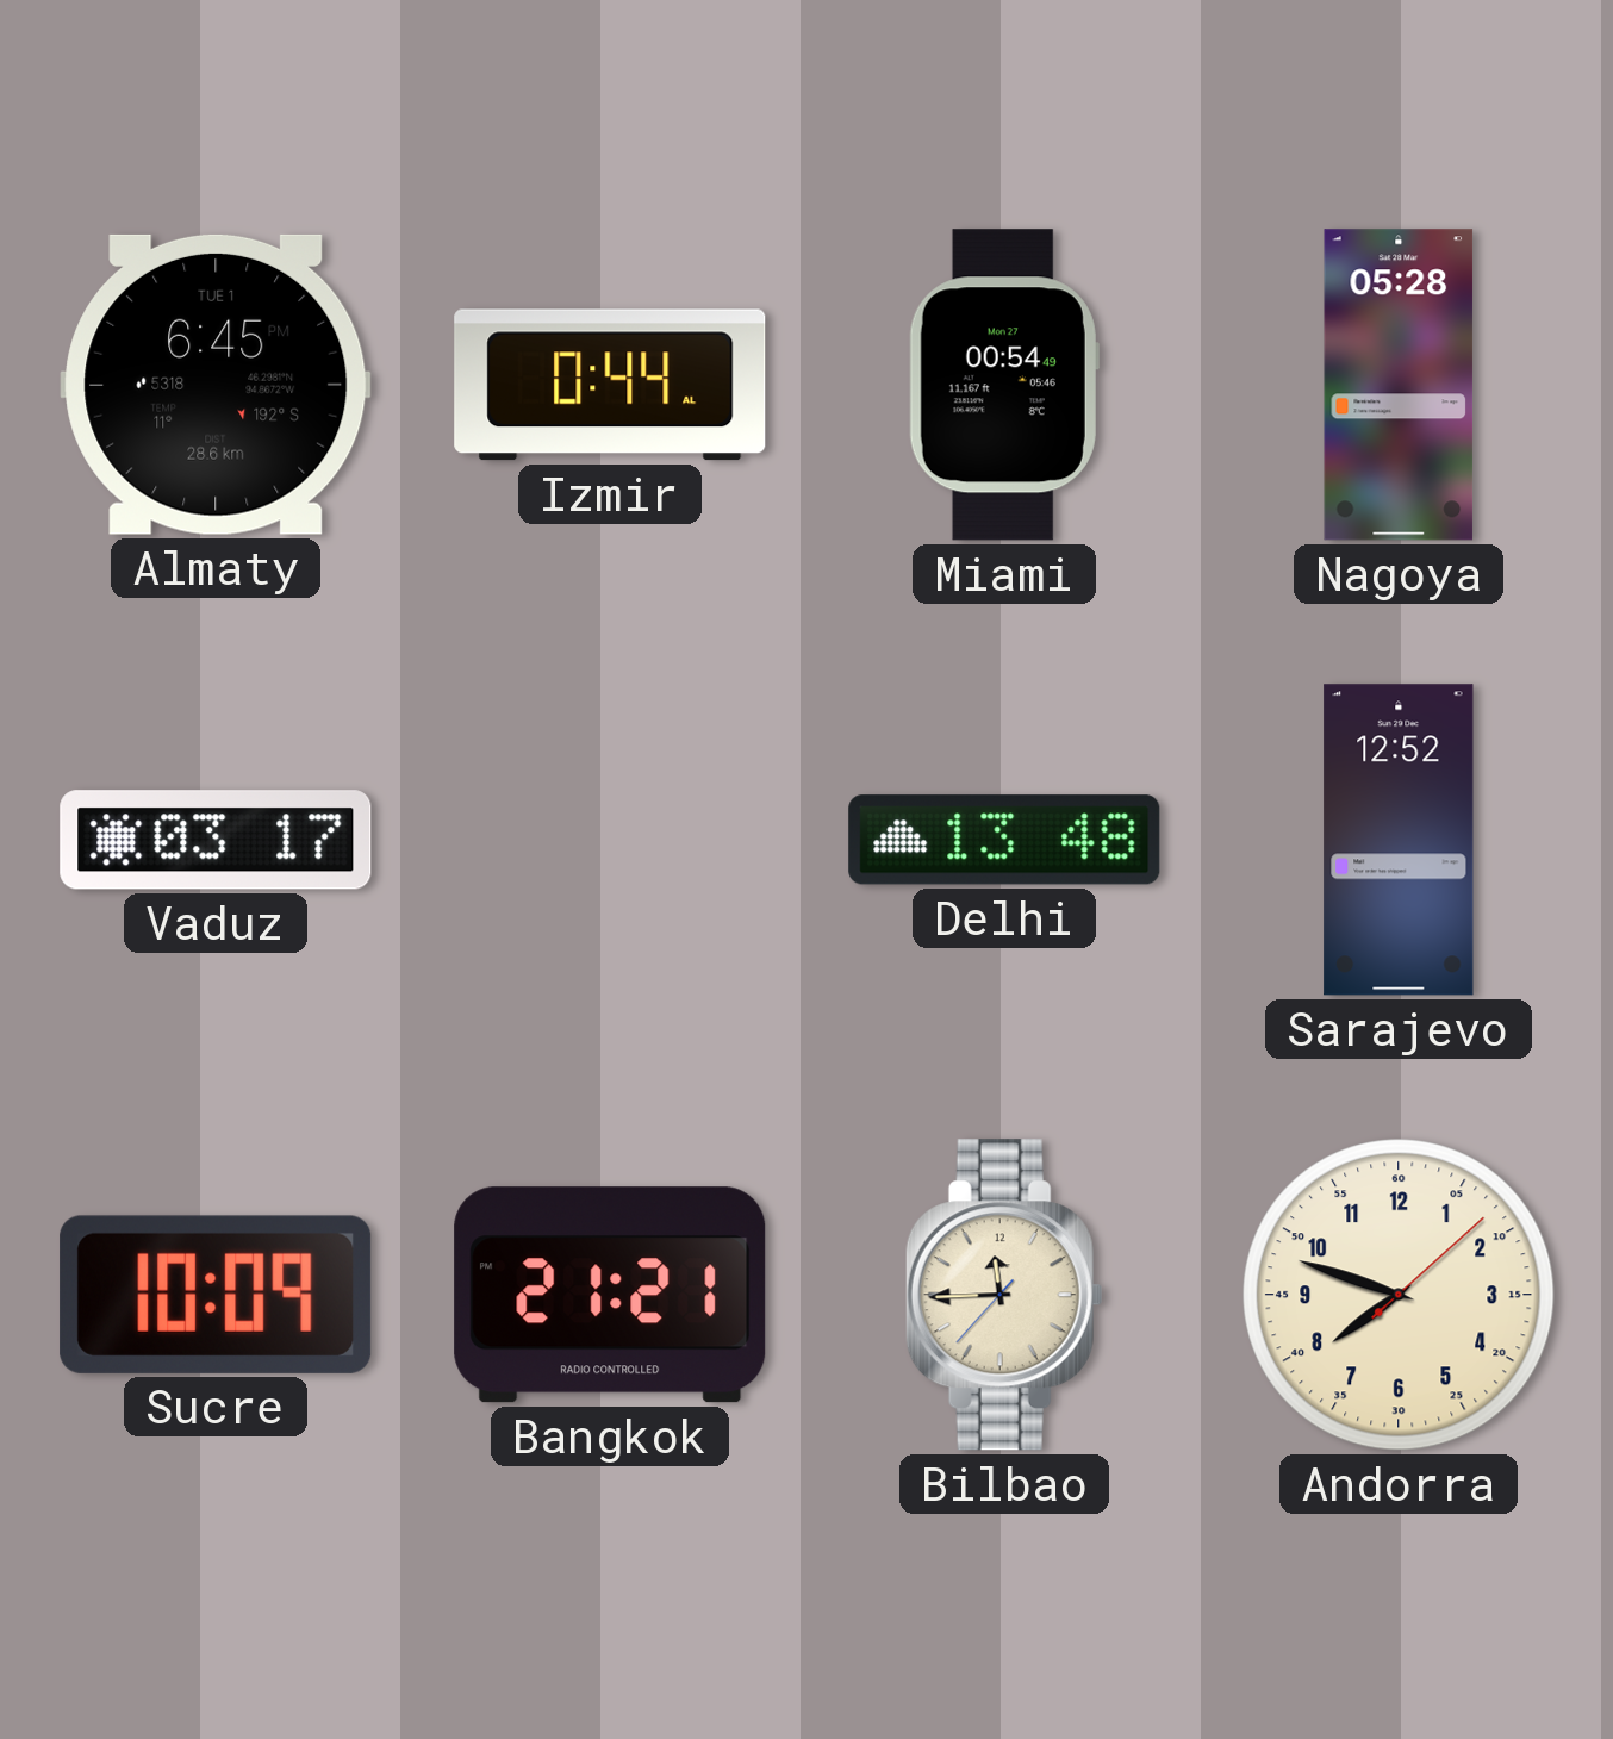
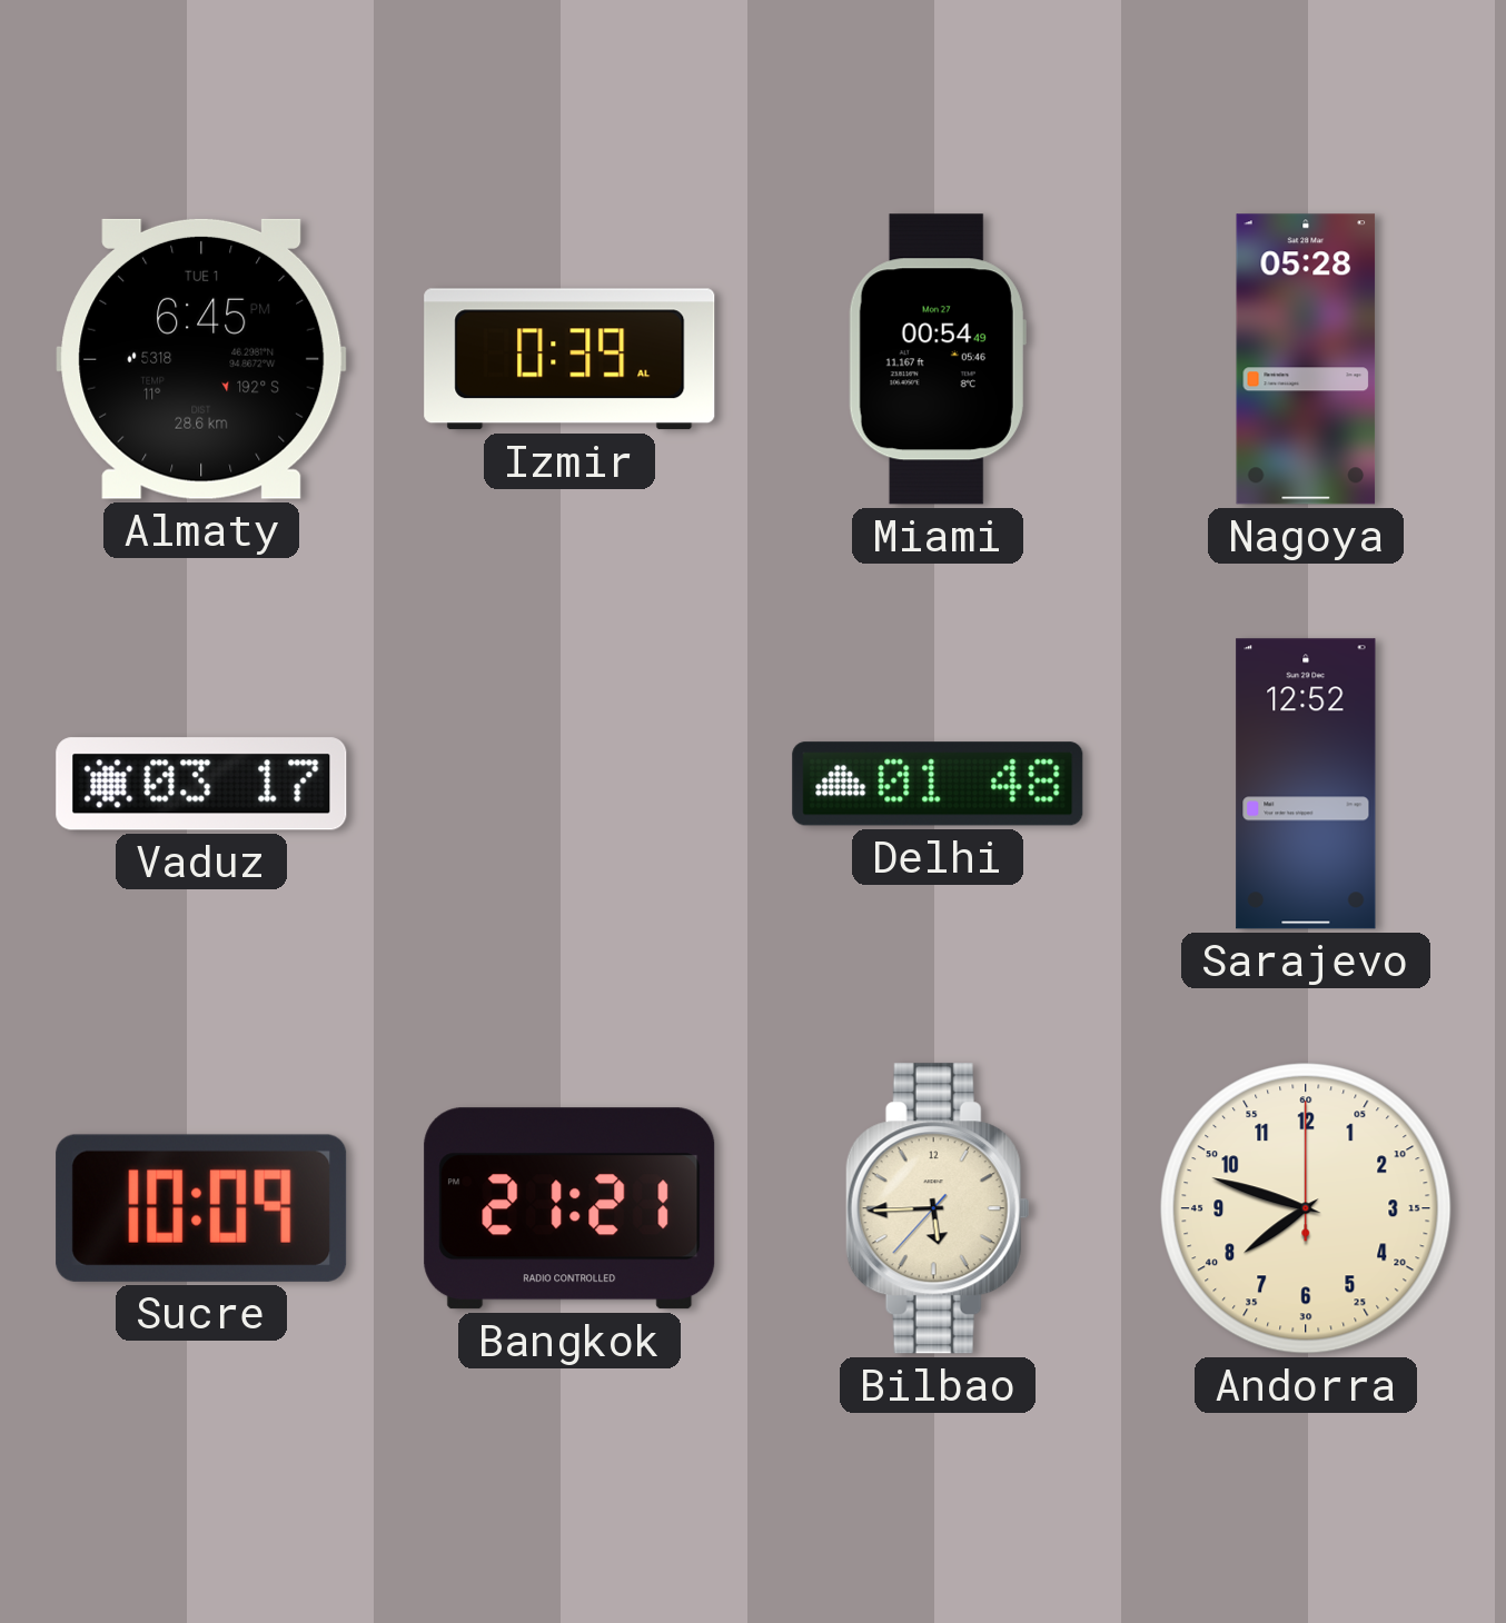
Izmir: 0:44 -> 0:39 (569, 359)
Delhi: 13:48 -> 01:48 (938, 784)
Bilbao: 11:44 -> 5:44 (938, 1208)
Andorra: 7:48:08 -> 7:48:00 (1306, 1208)
